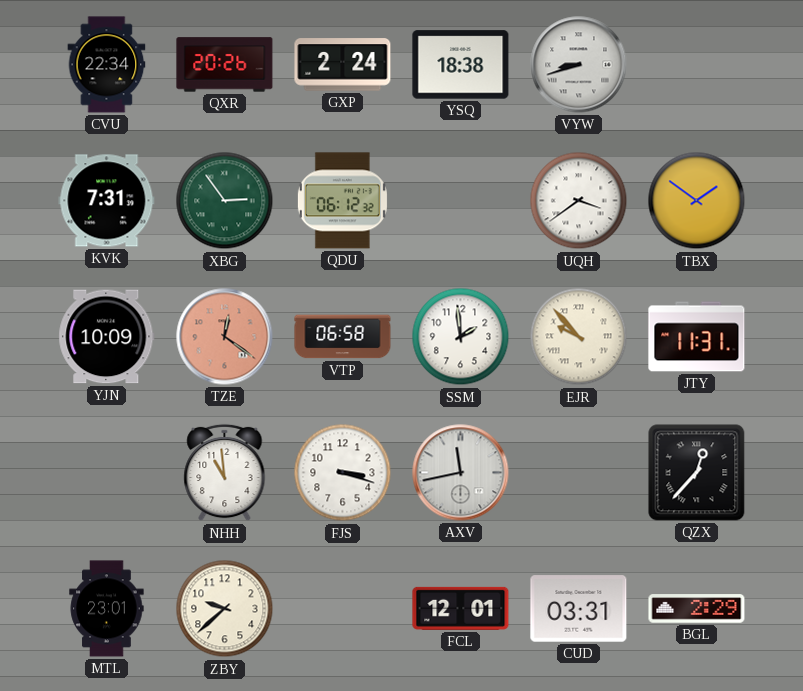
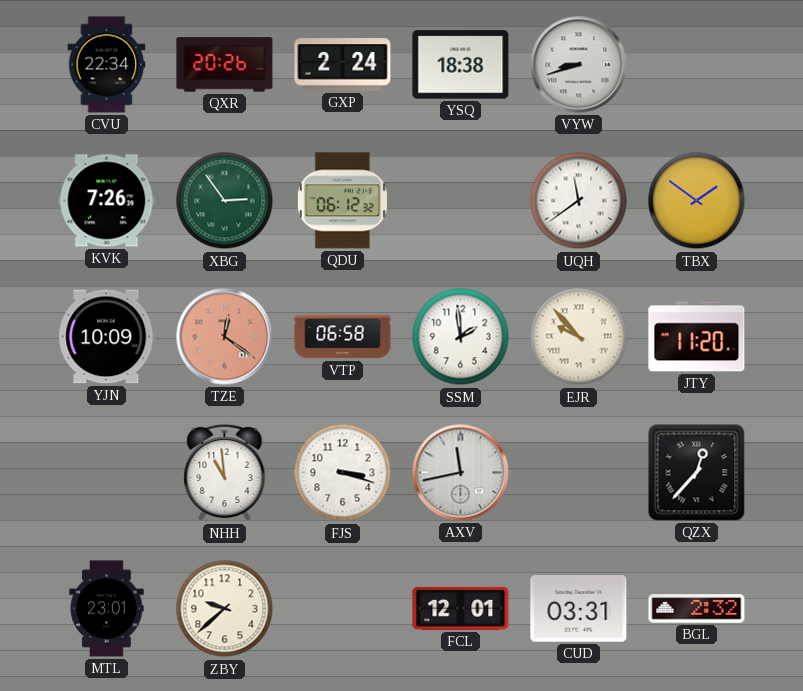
KVK: 7:31 -> 7:26 (107, 201)
UQH: 3:39 -> 11:39 (579, 201)
JTY: 11:31 -> 11:20 (697, 337)
BGL: 2:29 -> 2:32 (697, 609)
